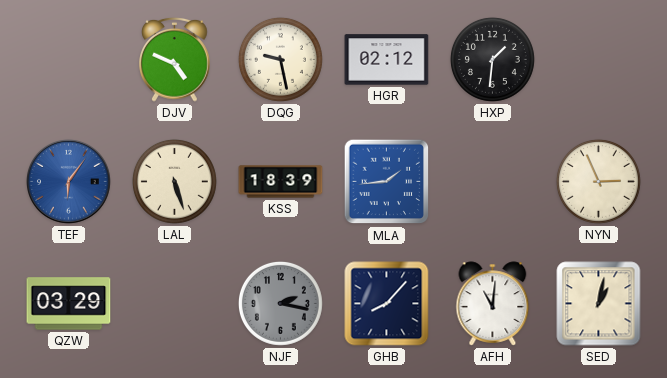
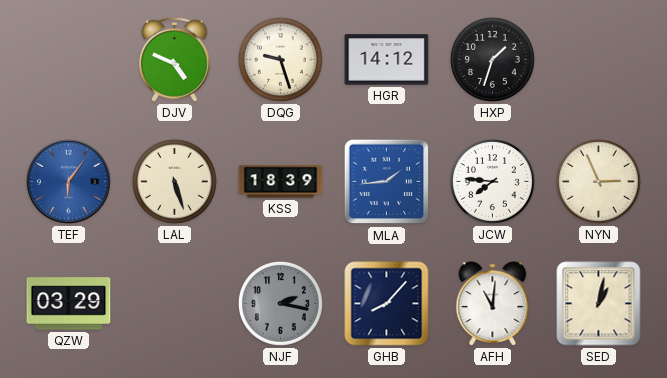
DQG: 9:28 -> 9:27 (280, 59)
HGR: 02:12 -> 14:12 (387, 60)
HXP: 1:31 -> 1:33 (492, 59)
JCW: none -> 7:46 (492, 181)
